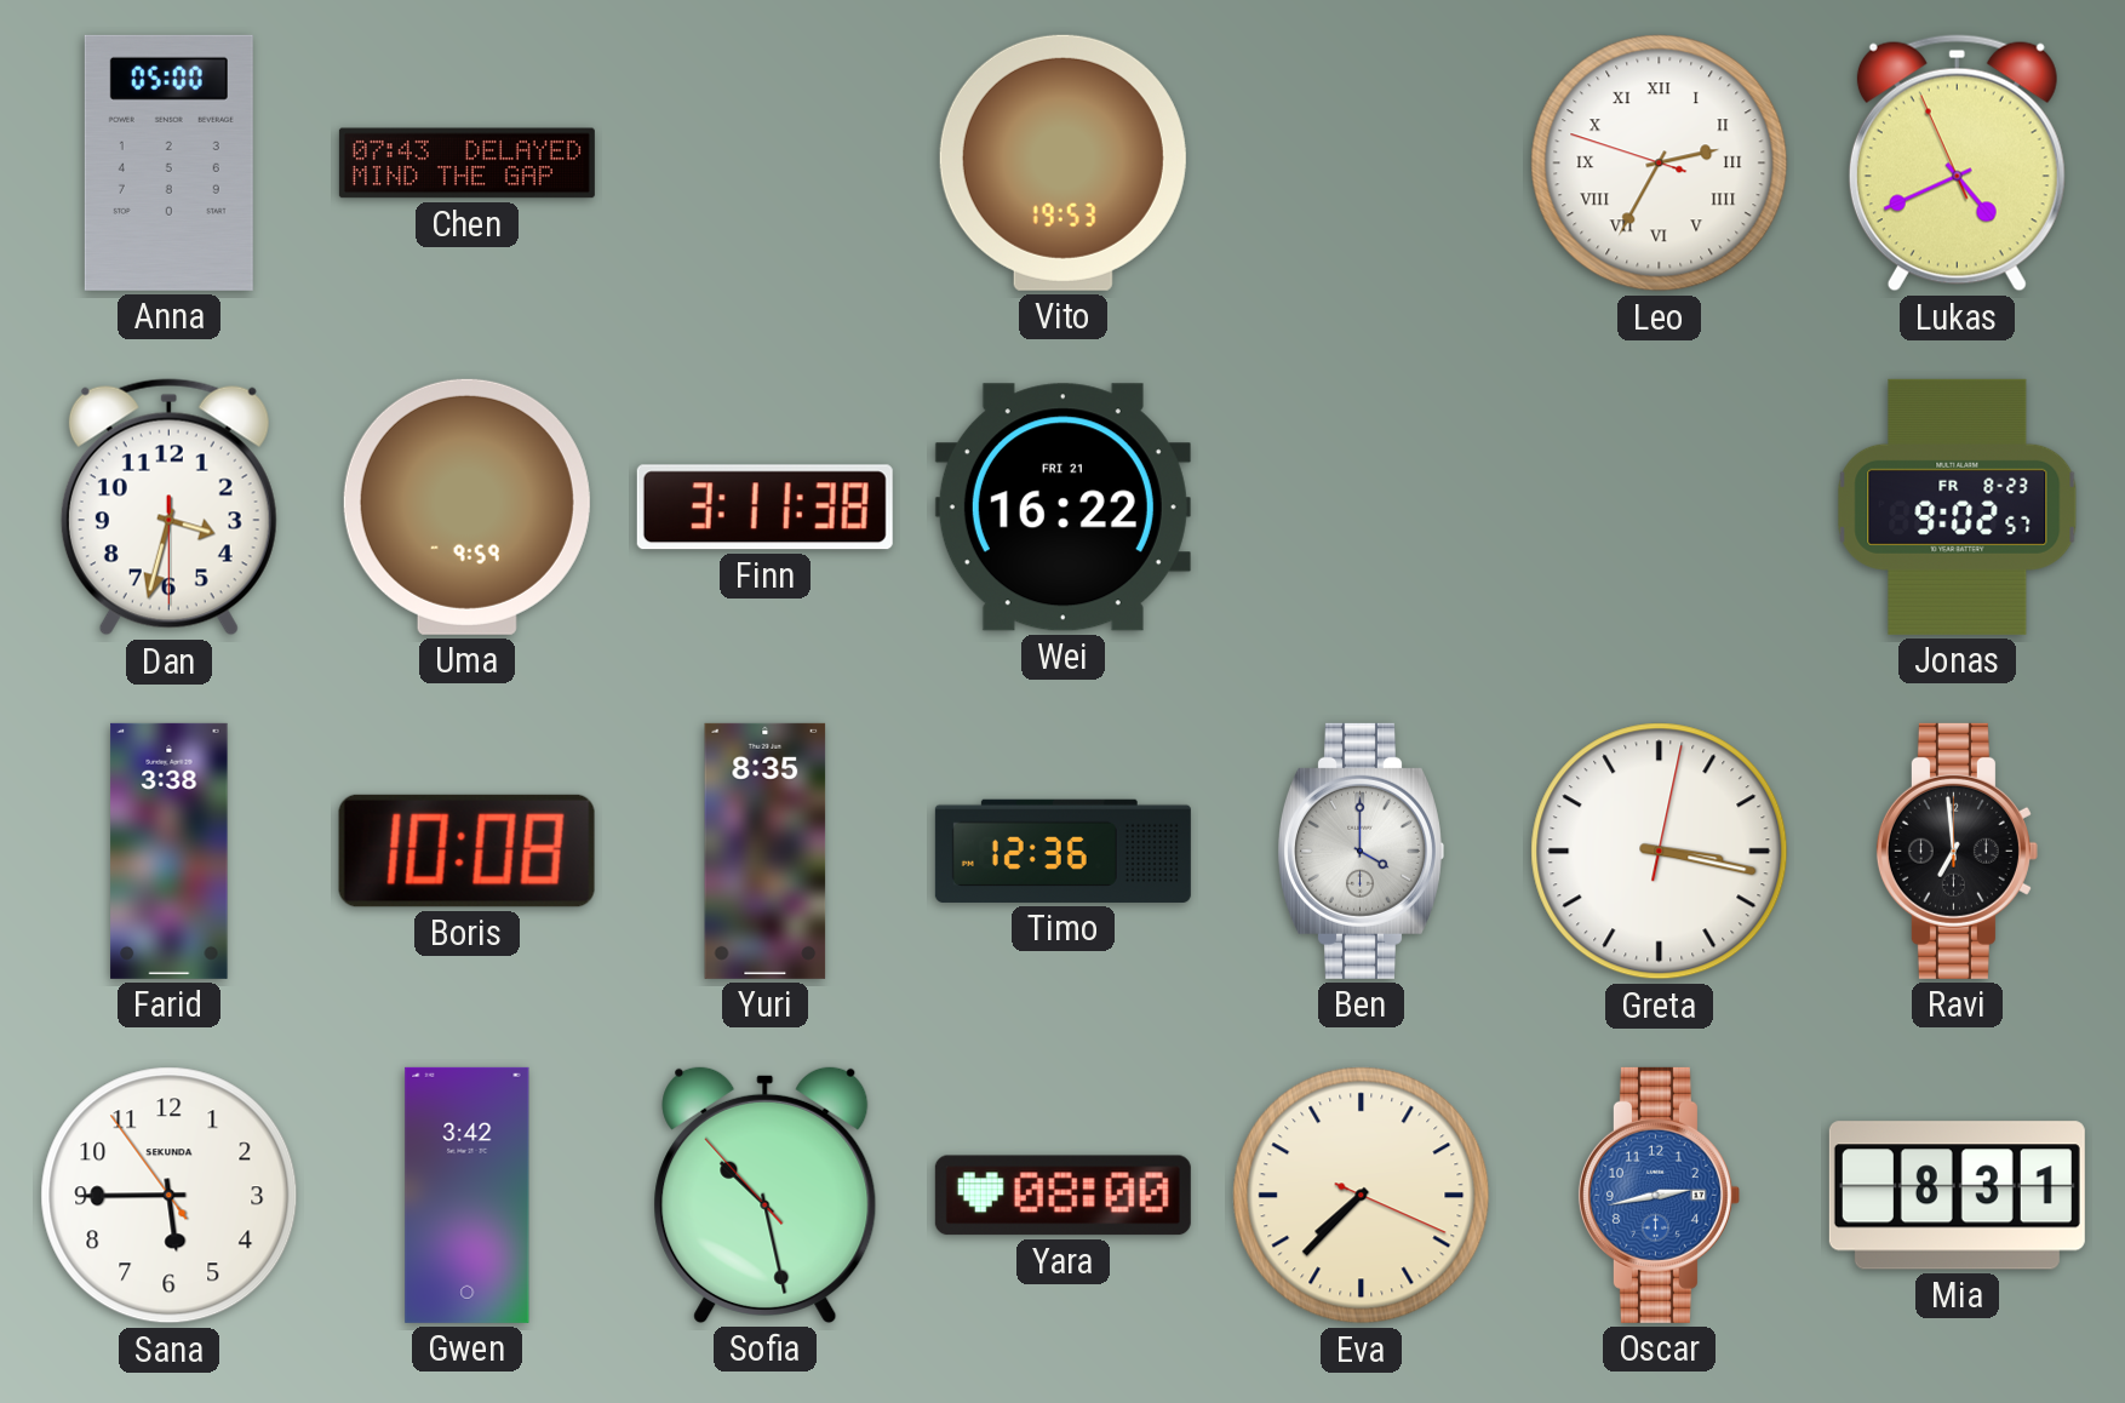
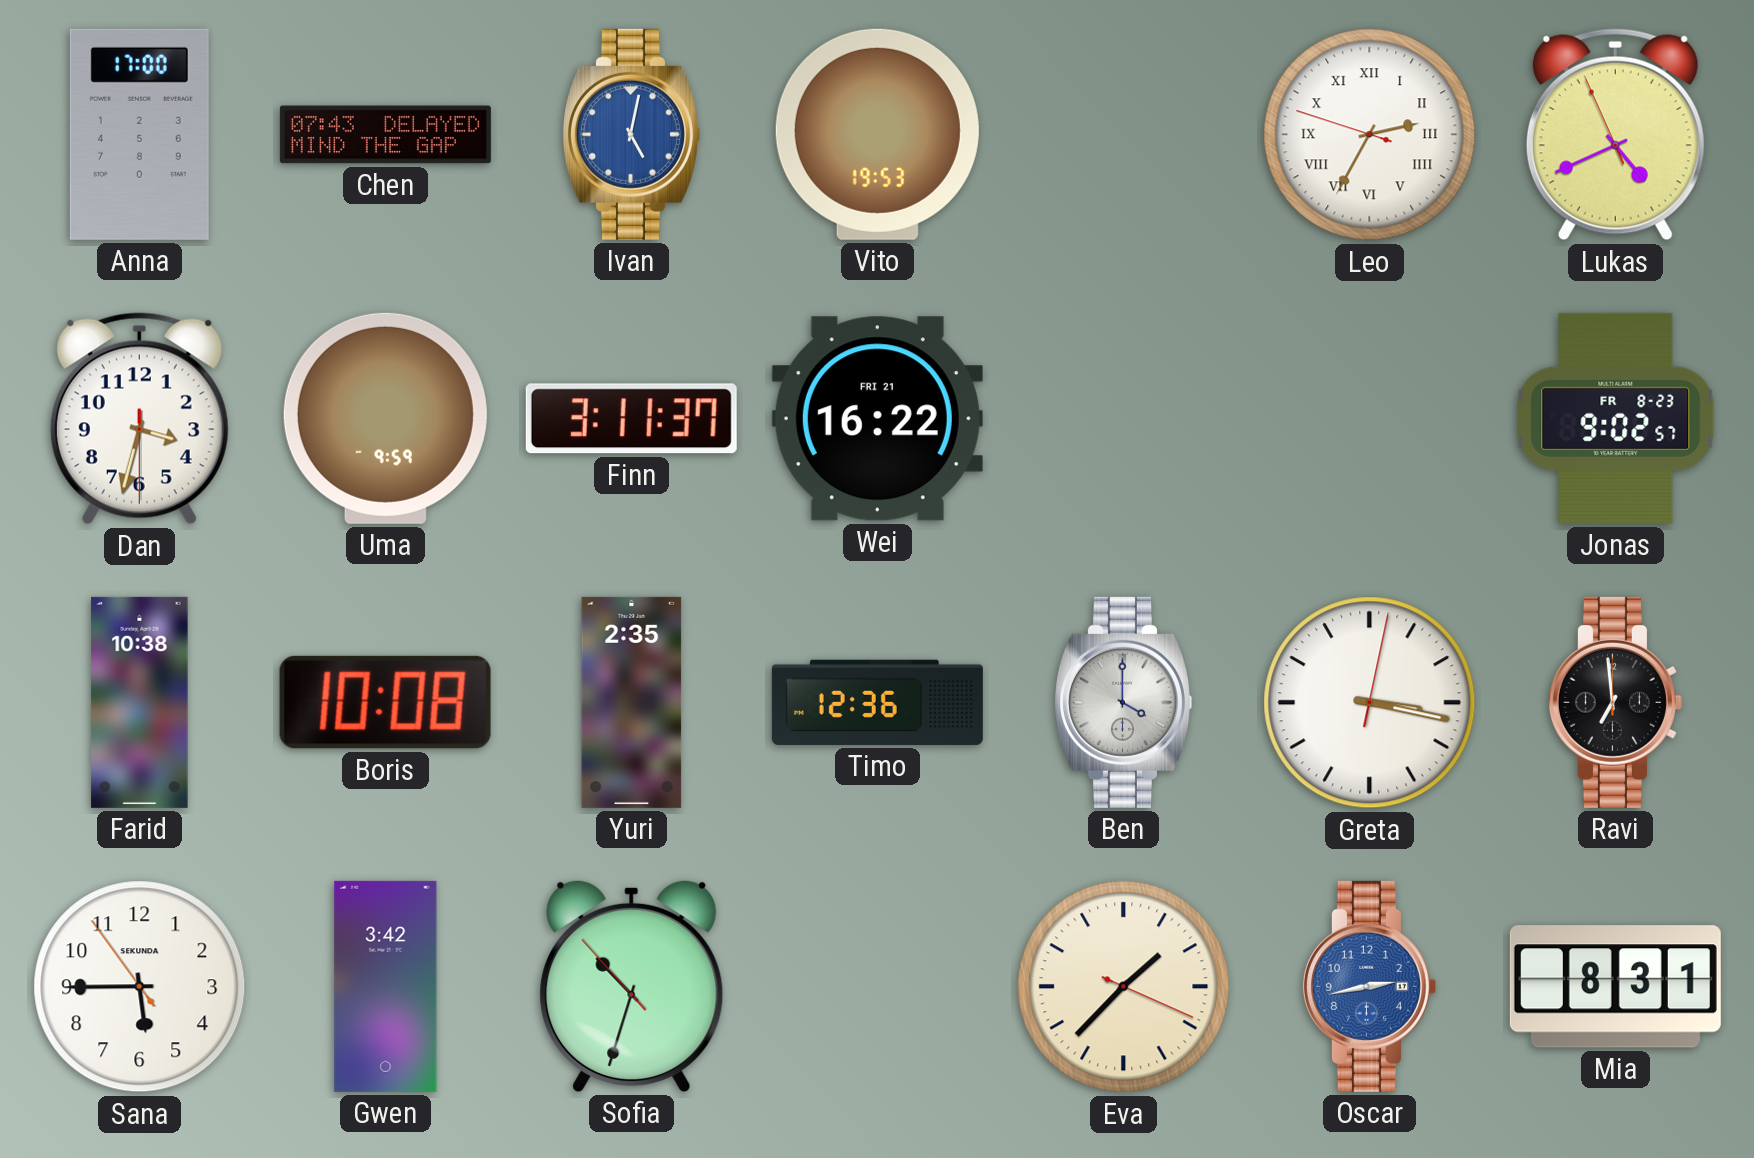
Anna: 05:00 -> 17:00 (139, 134)
Ivan: none -> 5:02 (631, 134)
Finn: 3:11:38 -> 3:11:37 (631, 419)
Farid: 3:38 -> 10:38 (140, 702)
Yuri: 8:35 -> 2:35 (632, 702)
Sofia: 10:27 -> 10:32 (632, 986)
Yara: 08:00 -> none (1062, 1196)
Eva: 7:37 -> 1:37 (1124, 987)
